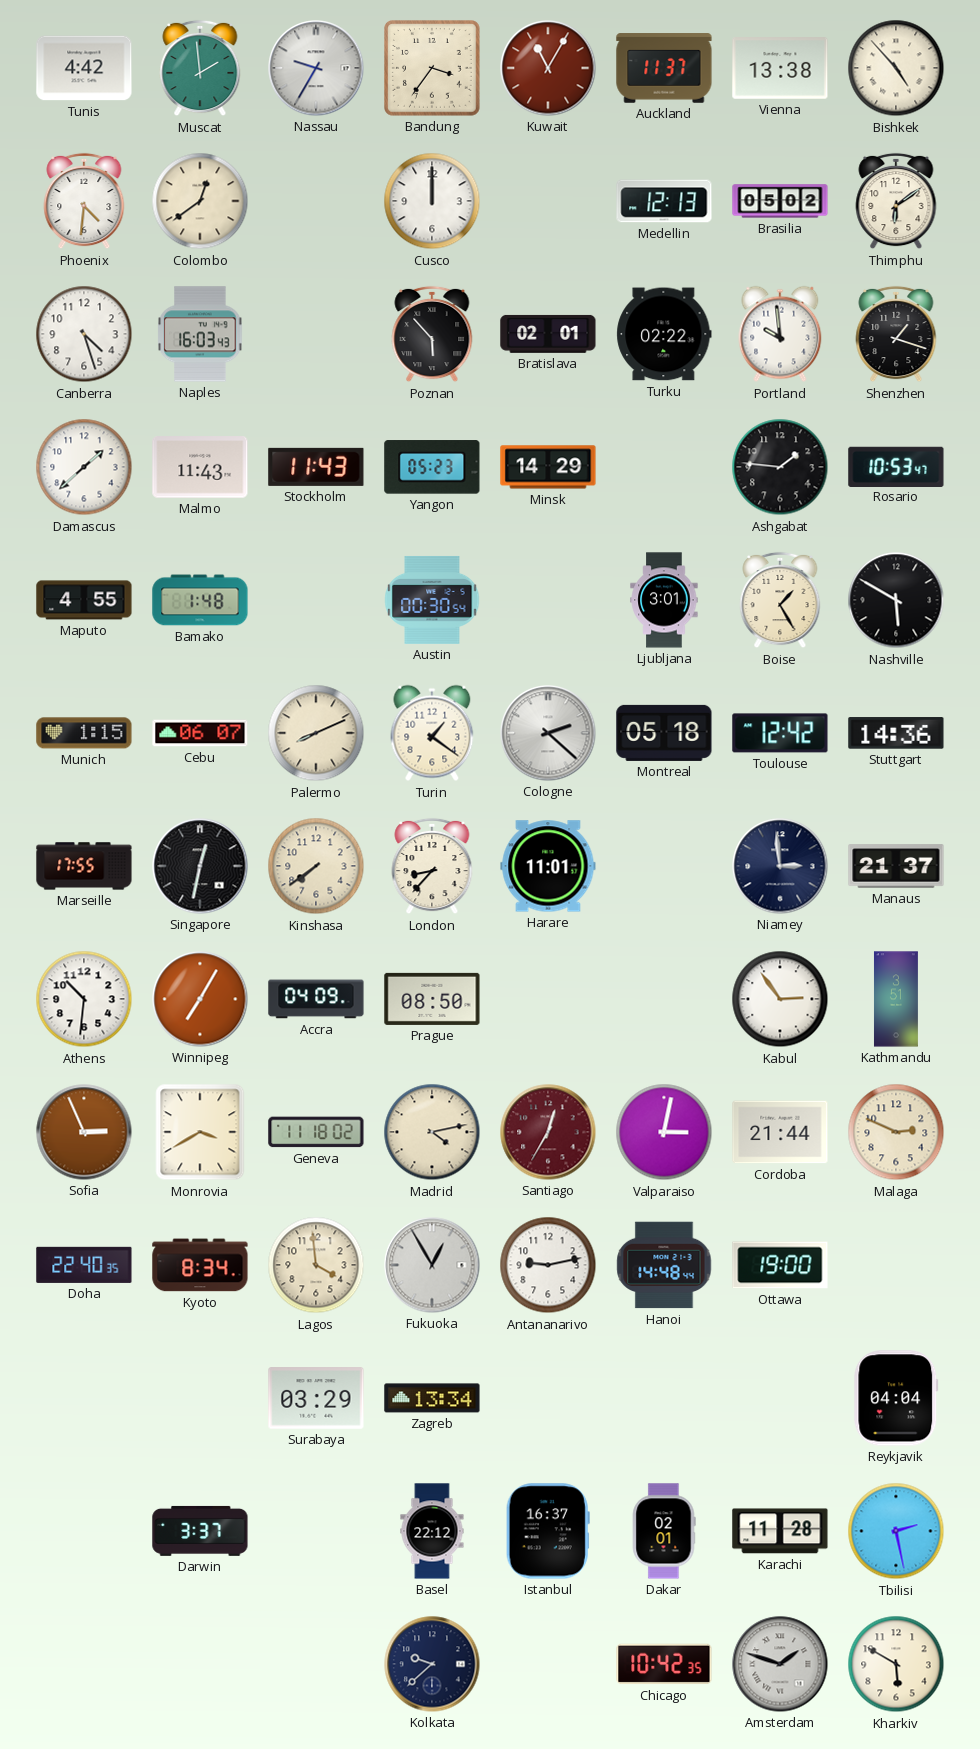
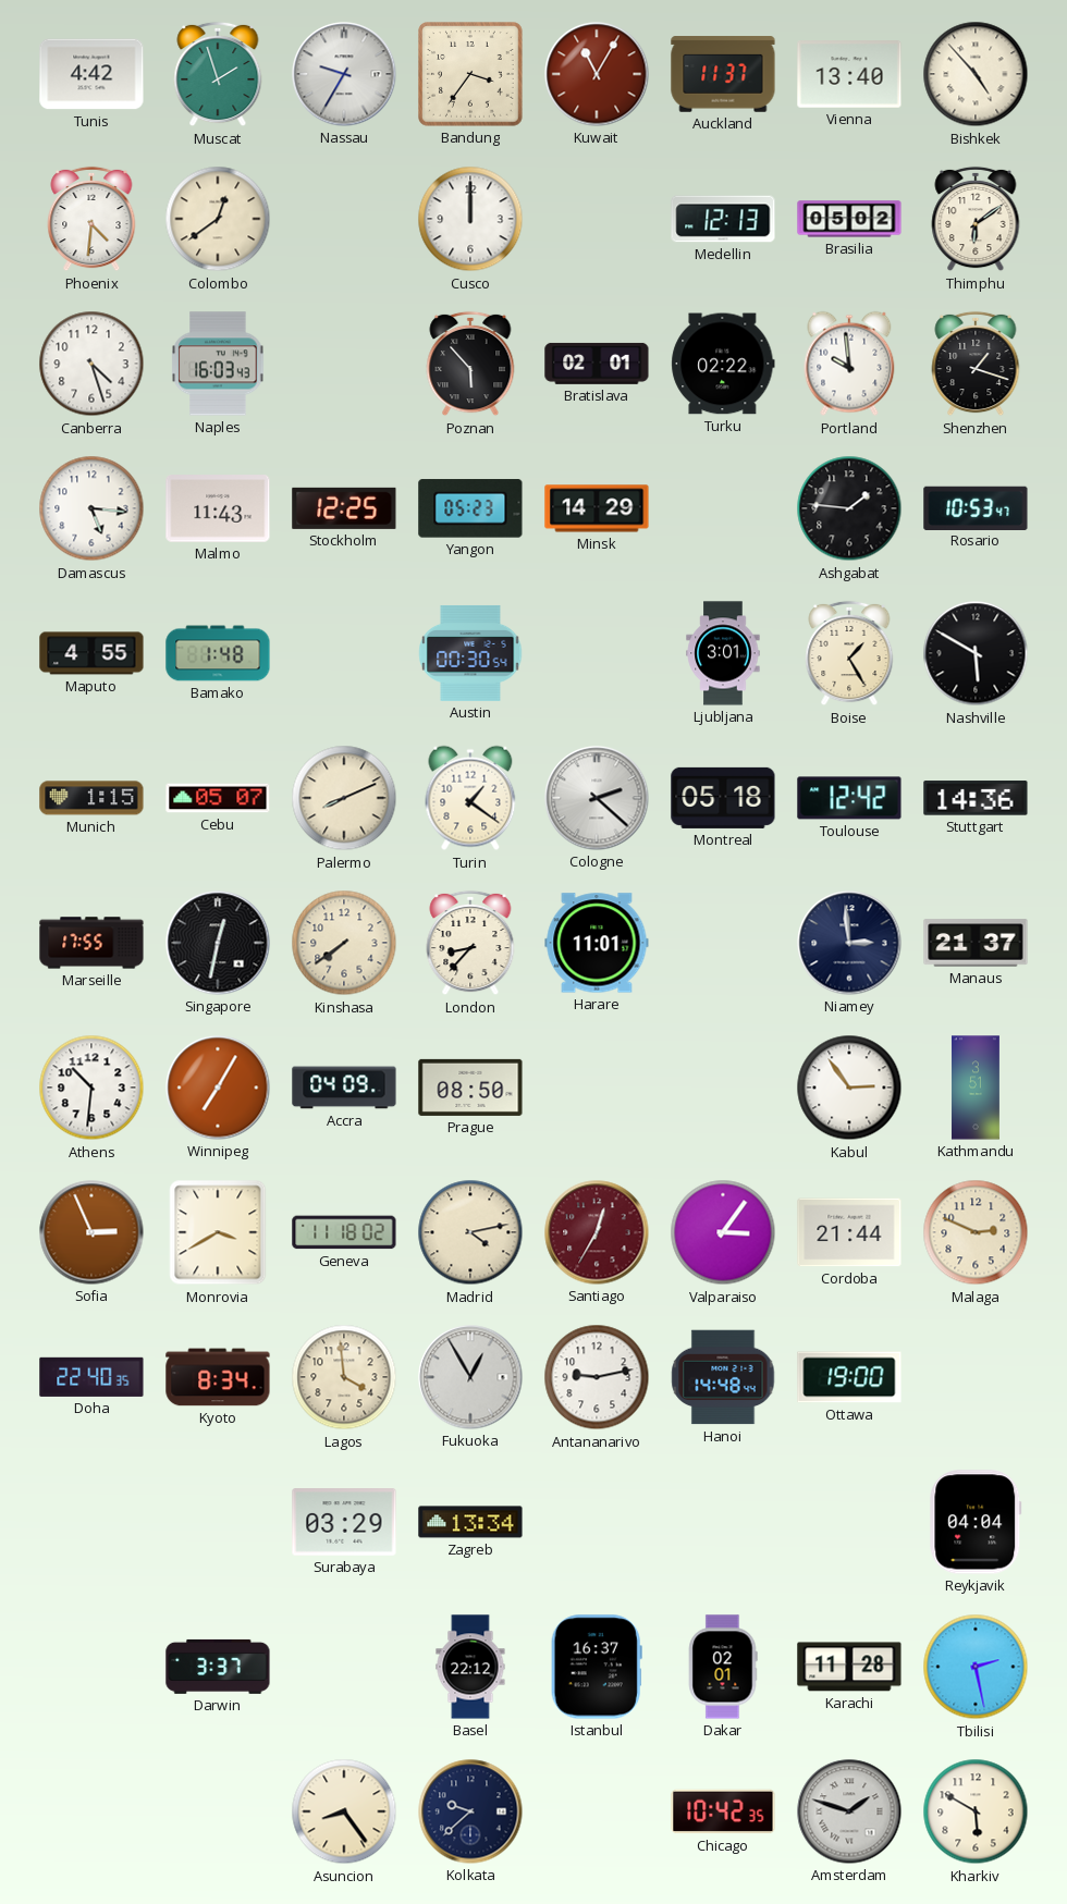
Muscat: 1:59 -> 1:57 (218, 74)
Vienna: 13:38 -> 13:40 (849, 74)
Damascus: 1:38 -> 5:16 (91, 508)
Stockholm: 11:43 -> 12:25 (344, 508)
Cebu: 06:07 -> 05:07 (218, 798)
Valparaiso: 3:02 -> 3:06 (723, 1232)
Asuncion: none -> 8:24 (344, 1811)
